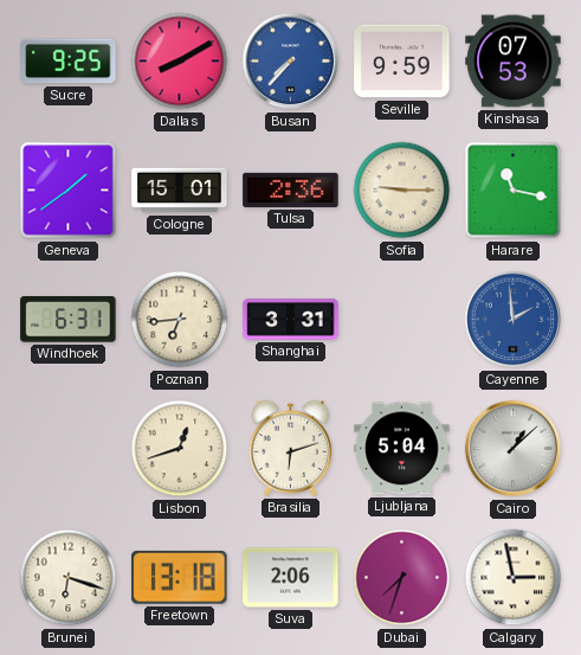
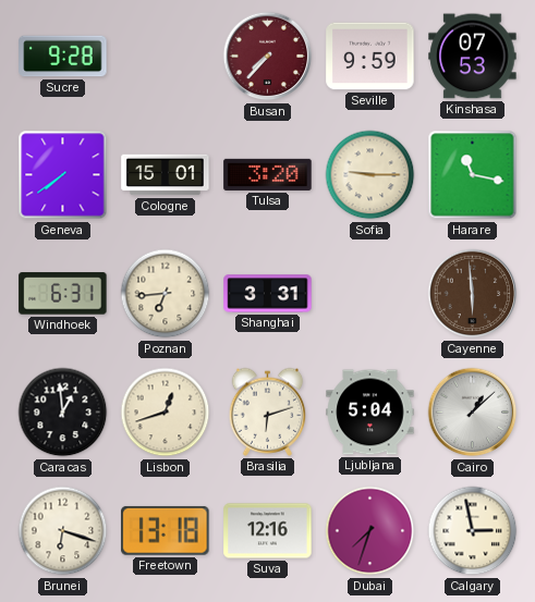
Sucre: 9:25 -> 9:28 (63, 57)
Dallas: 8:10 -> none (180, 62)
Busan dial: blue -> burgundy (268, 57)
Geneva: 1:39 -> 7:39 (63, 175)
Tulsa: 2:36 -> 3:20 (268, 174)
Cayenne: 1:59 -> 5:59 (473, 294)
Cayenne dial: blue -> brown (473, 294)
Caracas: none -> 12:59 (63, 413)
Suva: 2:06 -> 12:16 (268, 531)
